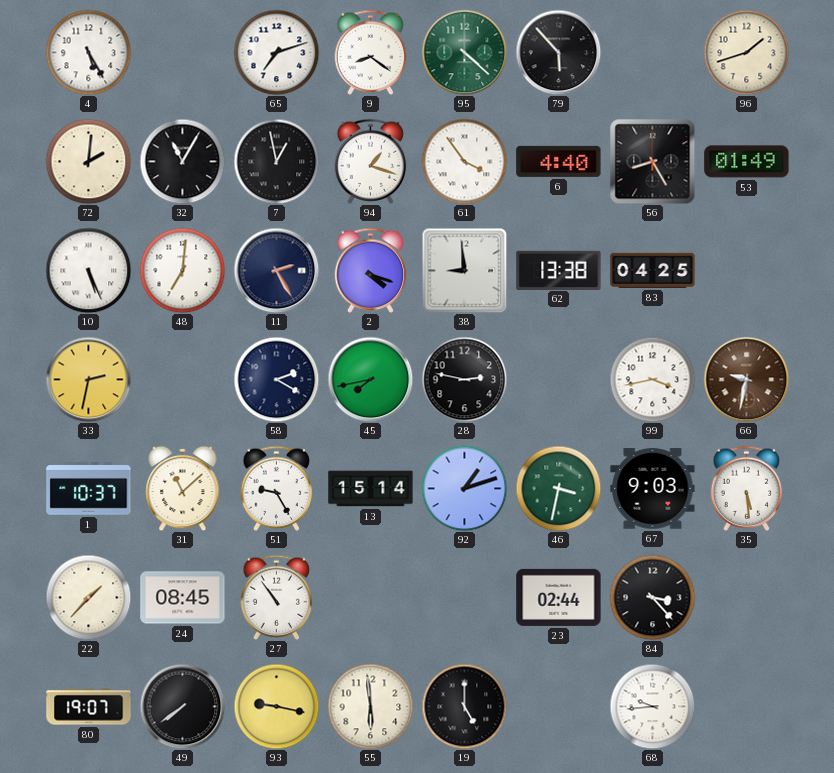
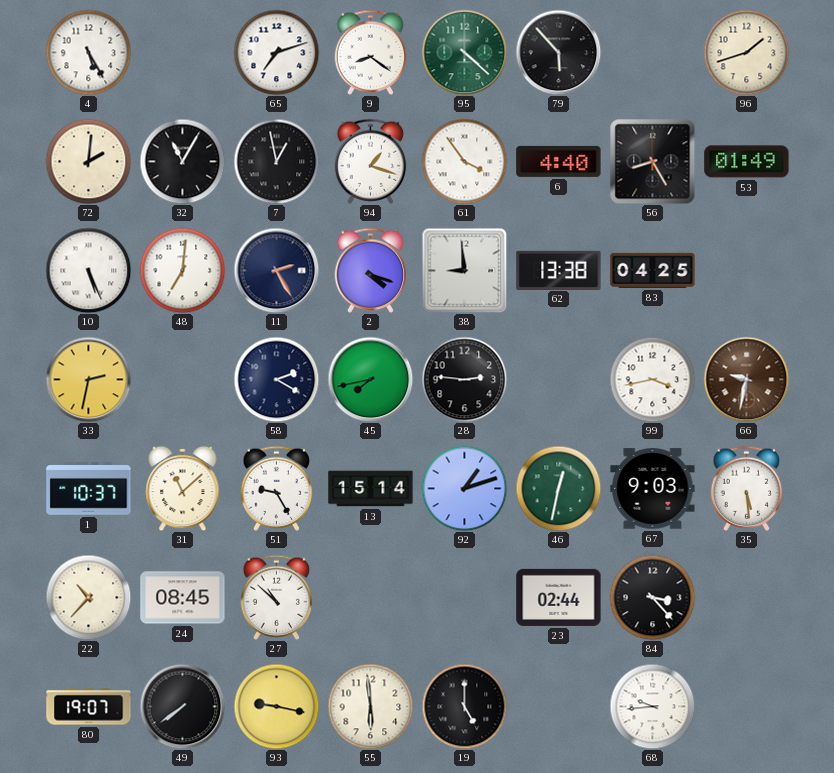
28: 2:47 -> 2:46 (464, 379)
46: 3:32 -> 12:32 (558, 488)
22: 1:37 -> 10:37 (88, 597)
27: 10:54 -> 10:52 (277, 597)
